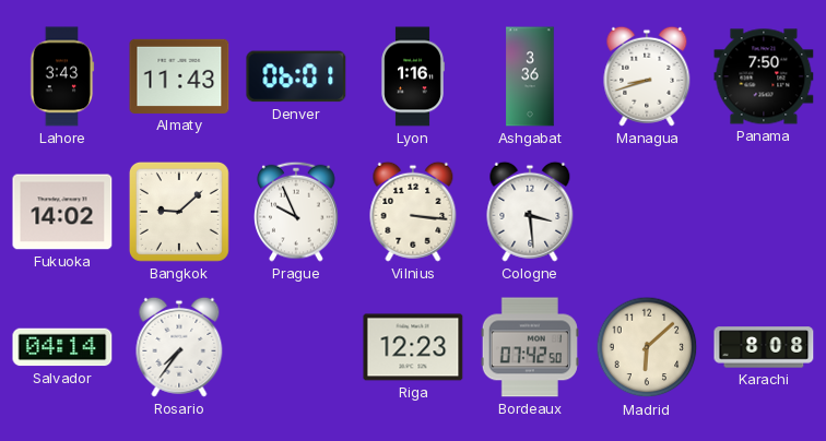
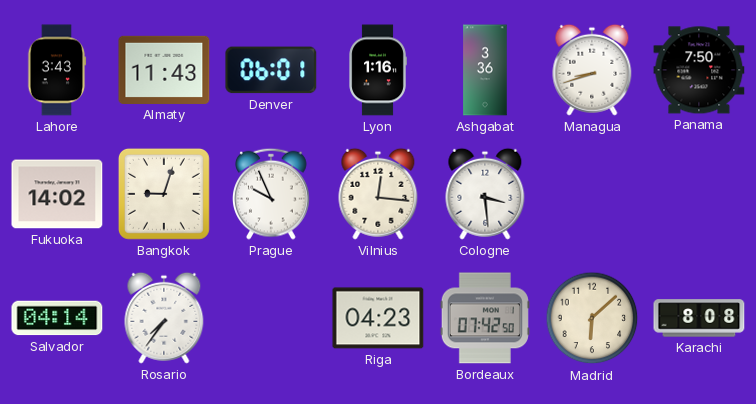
Bangkok: 9:08 -> 9:03 (164, 194)
Vilnius: 3:16 -> 12:16 (378, 194)
Riga: 12:23 -> 04:23 (378, 318)
